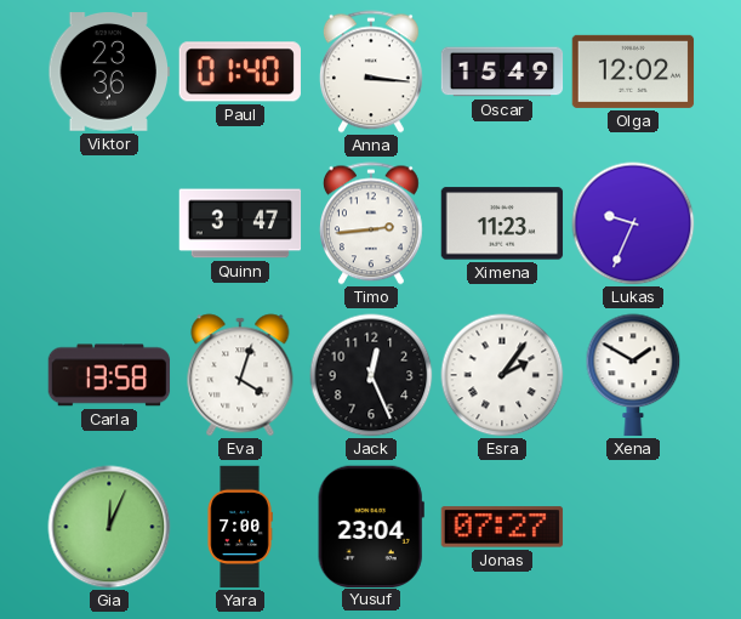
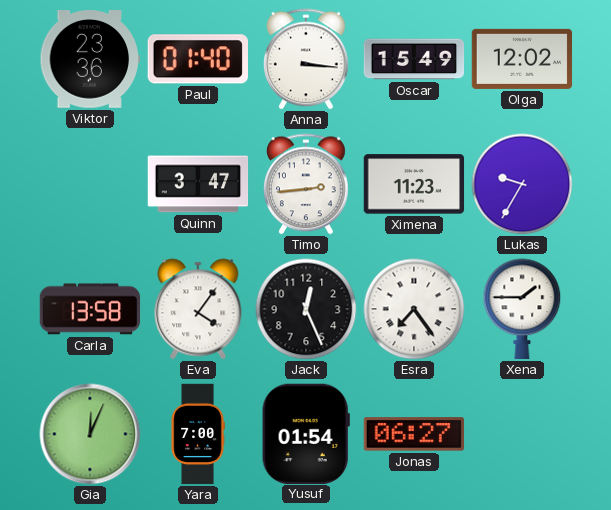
Lukas: 9:34 -> 9:35 (522, 184)
Eva: 4:03 -> 4:06 (198, 309)
Esra: 2:06 -> 7:24 (414, 309)
Xena: 1:50 -> 1:45 (522, 309)
Yusuf: 23:04 -> 01:54 (306, 433)
Jonas: 07:27 -> 06:27 (414, 434)
